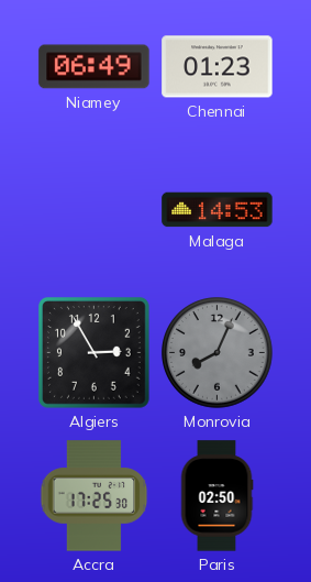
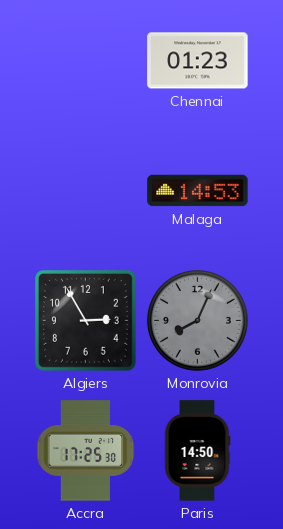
Niamey: 06:49 -> none (95, 67)
Paris: 02:50 -> 14:50 (197, 451)
